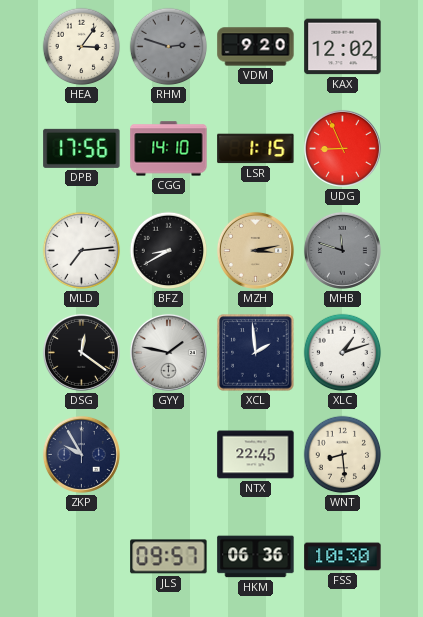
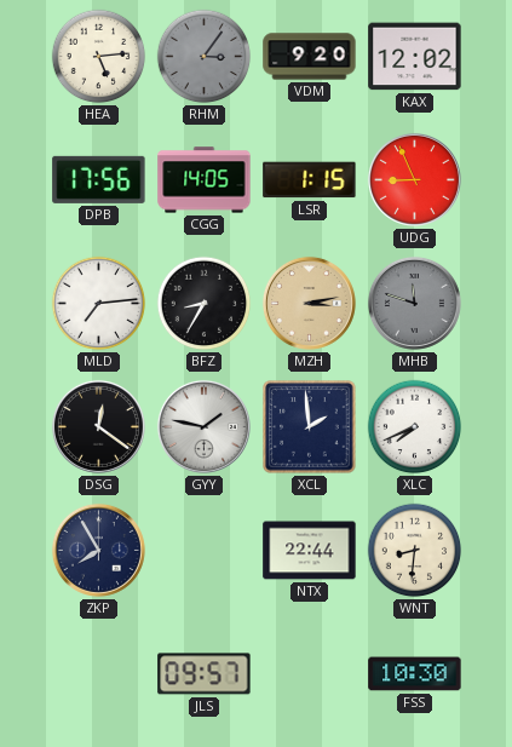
HEA: 3:06 -> 5:14 (99, 57)
RHM: 2:48 -> 3:06 (205, 57)
CGG: 14:10 -> 14:05 (205, 180)
BFZ: 8:40 -> 8:35 (205, 304)
XLC: 1:12 -> 7:41 (415, 427)
ZKP: 9:55 -> 7:55 (98, 550)
NTX: 22:45 -> 22:44 (310, 551)
WNT: 8:29 -> 8:31 (415, 551)
HKM: 06:36 -> none (256, 557)
